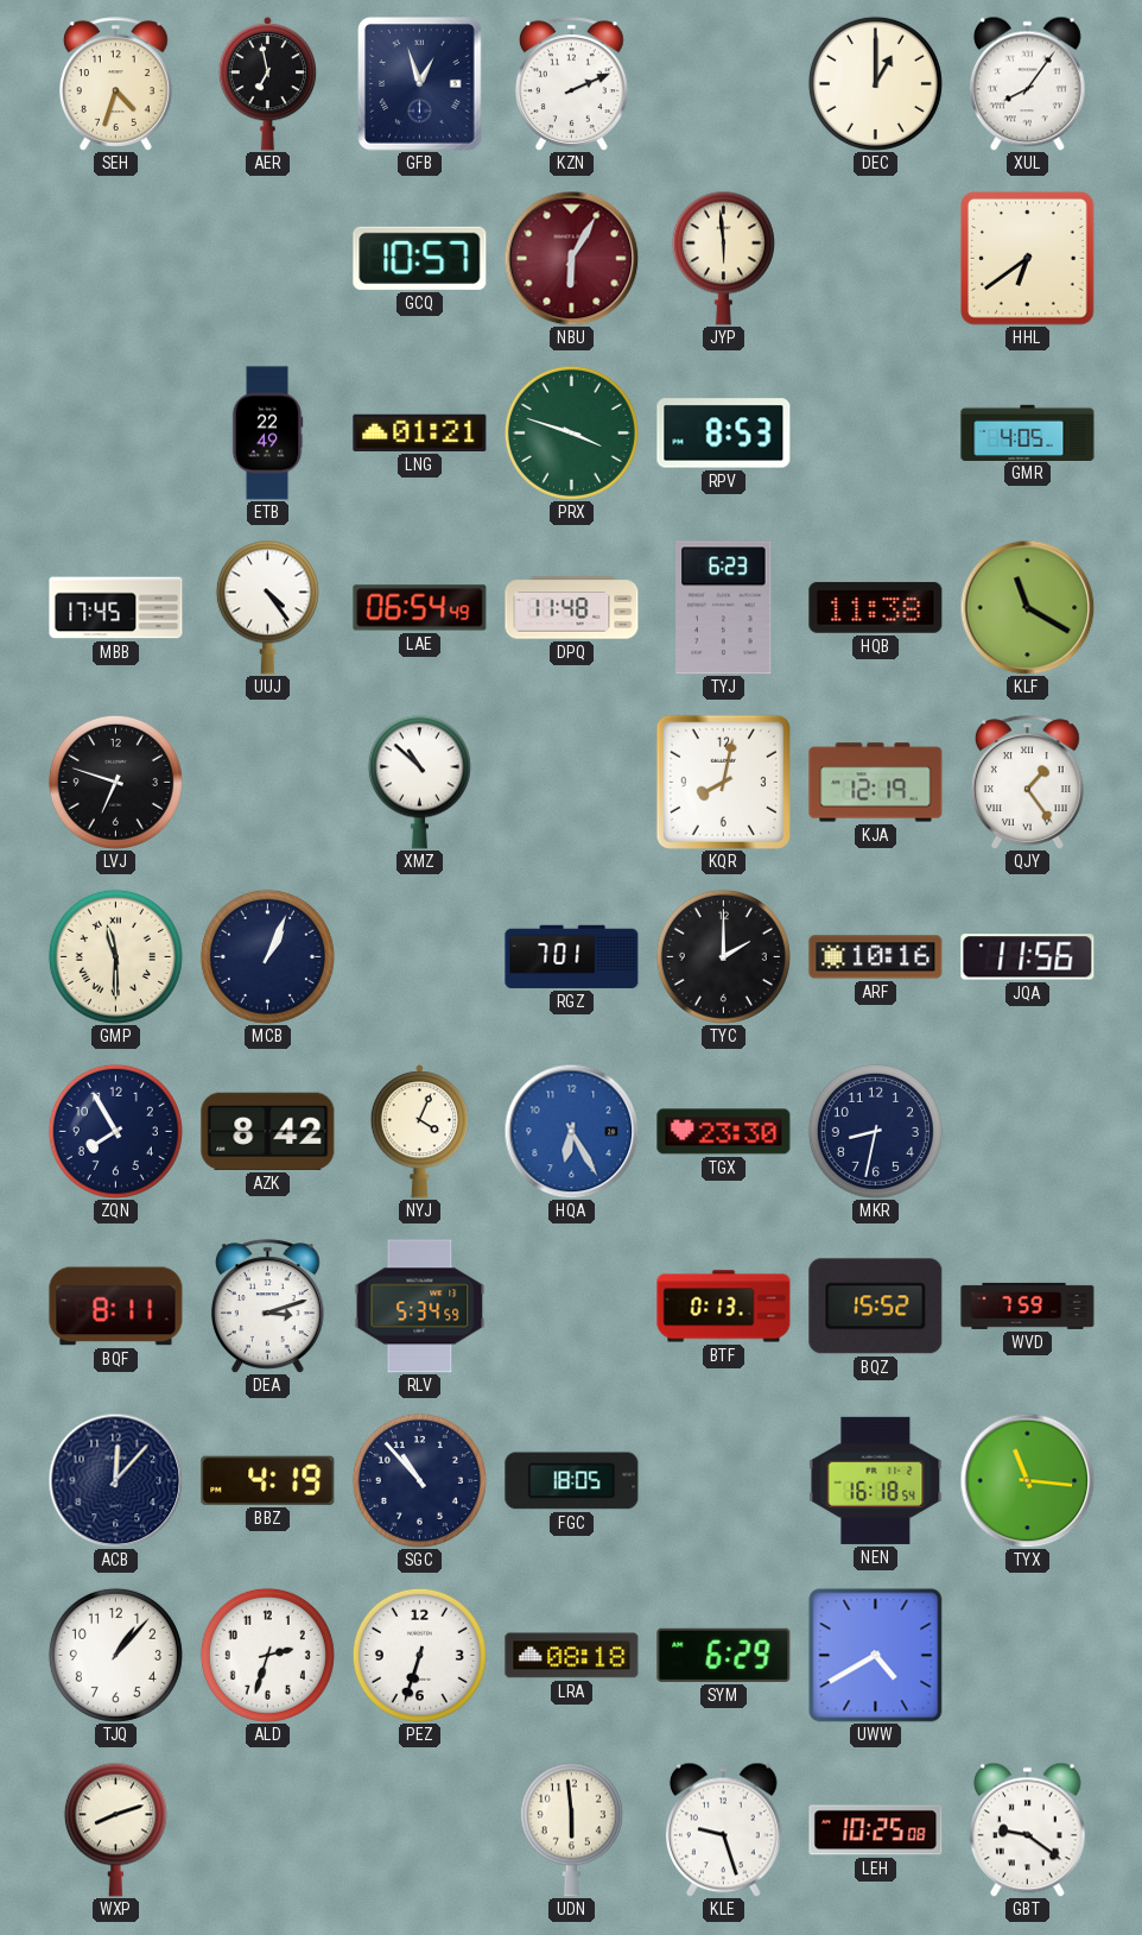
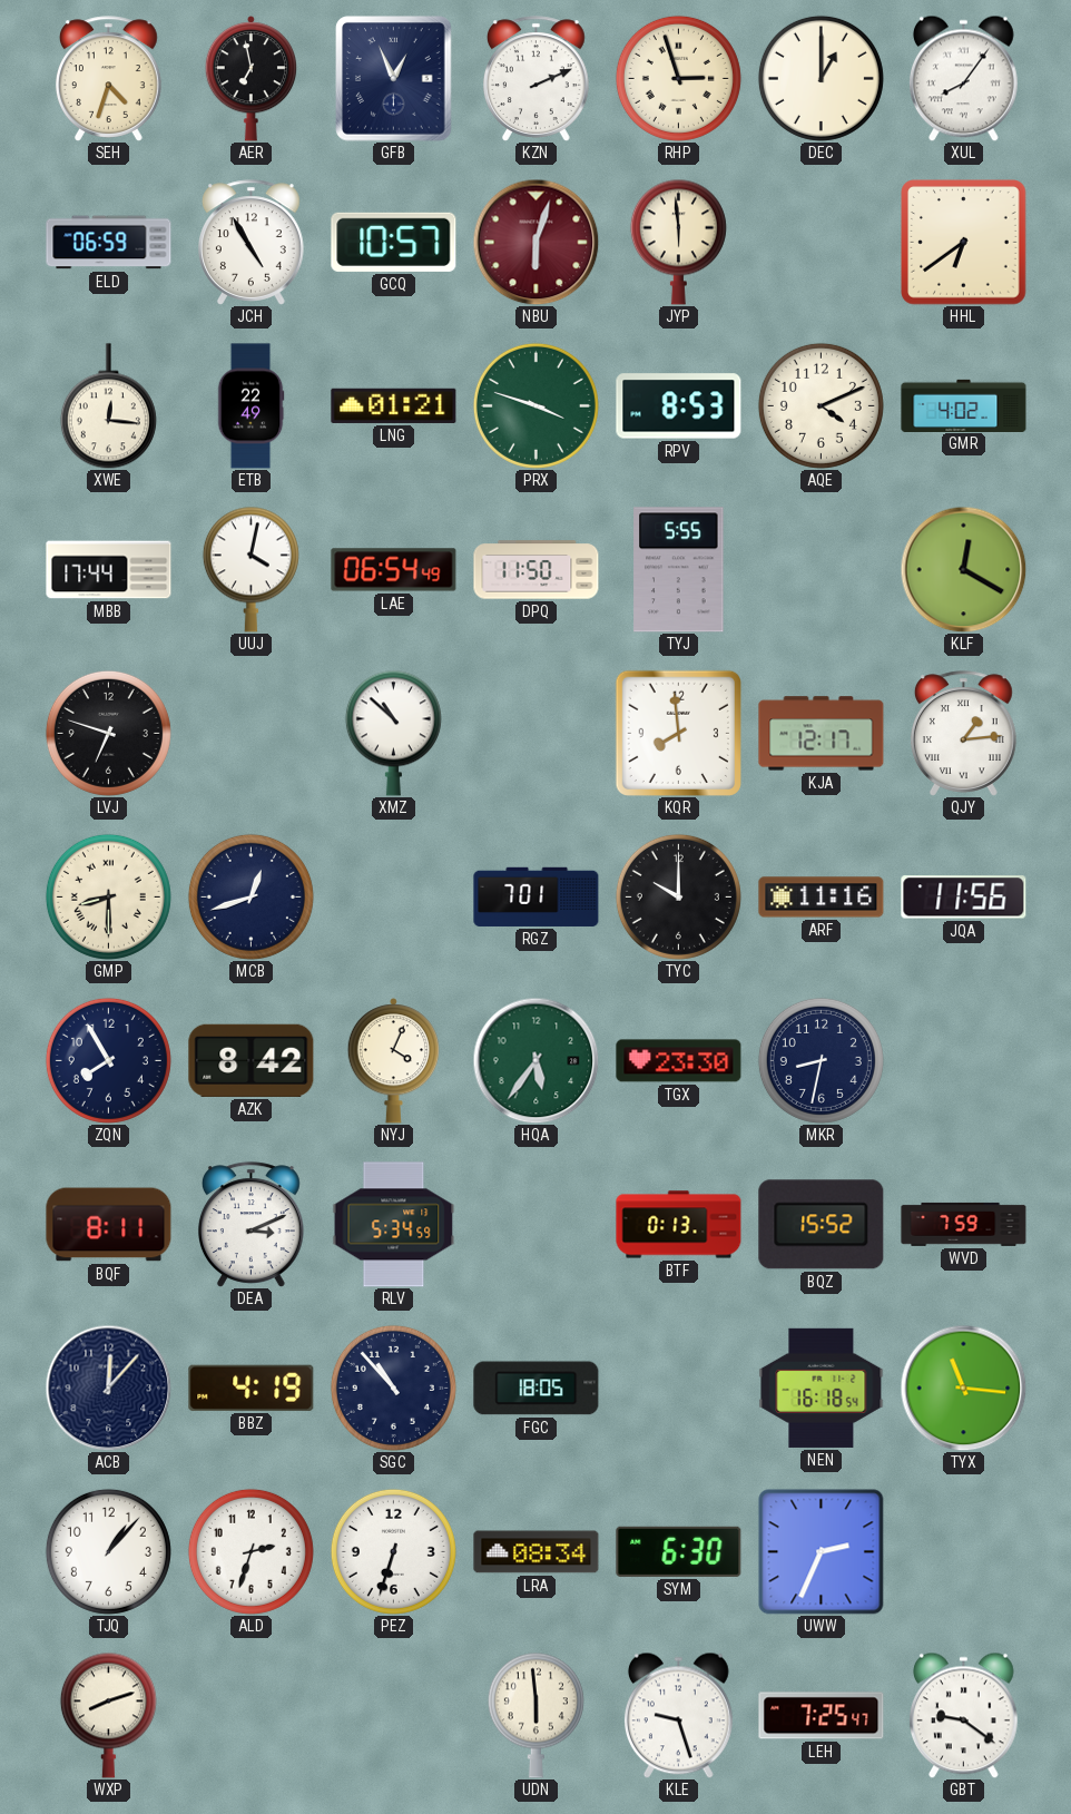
GFB: 12:57 -> 12:56 (394, 79)
RHP: none -> 2:57 (678, 78)
ELD: none -> 06:59 (109, 243)
JCH: none -> 4:55 (250, 243)
NBU: 6:05 -> 6:03 (535, 242)
XWE: none -> 12:16 (108, 406)
AQE: none -> 4:11 (821, 405)
GMR: 4:05 -> 4:02 (964, 405)
MBB: 17:45 -> 17:44 (109, 570)
UUJ: 4:24 -> 4:02 (250, 569)
DPQ: 11:48 -> 11:50 (537, 570)
TYJ: 6:23 -> 5:55 (679, 570)
HQB: 11:38 -> none (876, 608)
KLF: 11:20 -> 12:20 (963, 569)
KQR: 8:02 -> 7:59 (678, 733)
KJA: 12:19 -> 12:17 (822, 734)
QJY: 1:24 -> 1:14 (963, 734)
GMP: 11:30 -> 8:30 (108, 896)
MCB: 1:04 -> 12:42 (250, 896)
TYC: 2:00 -> 10:00 (678, 896)
ARF: 10:16 -> 11:16 (822, 898)
HQA: 6:25 -> 5:36 (535, 1060)
HQA dial: blue -> green (535, 1060)
DEA: 3:12 -> 3:11 (250, 1225)
LRA: 08:18 -> 08:34 (537, 1552)
SYM: 6:29 -> 6:30 (679, 1551)
UWW: 4:40 -> 2:34 (822, 1552)
LEH: 10:25 -> 7:25 (822, 1716)
